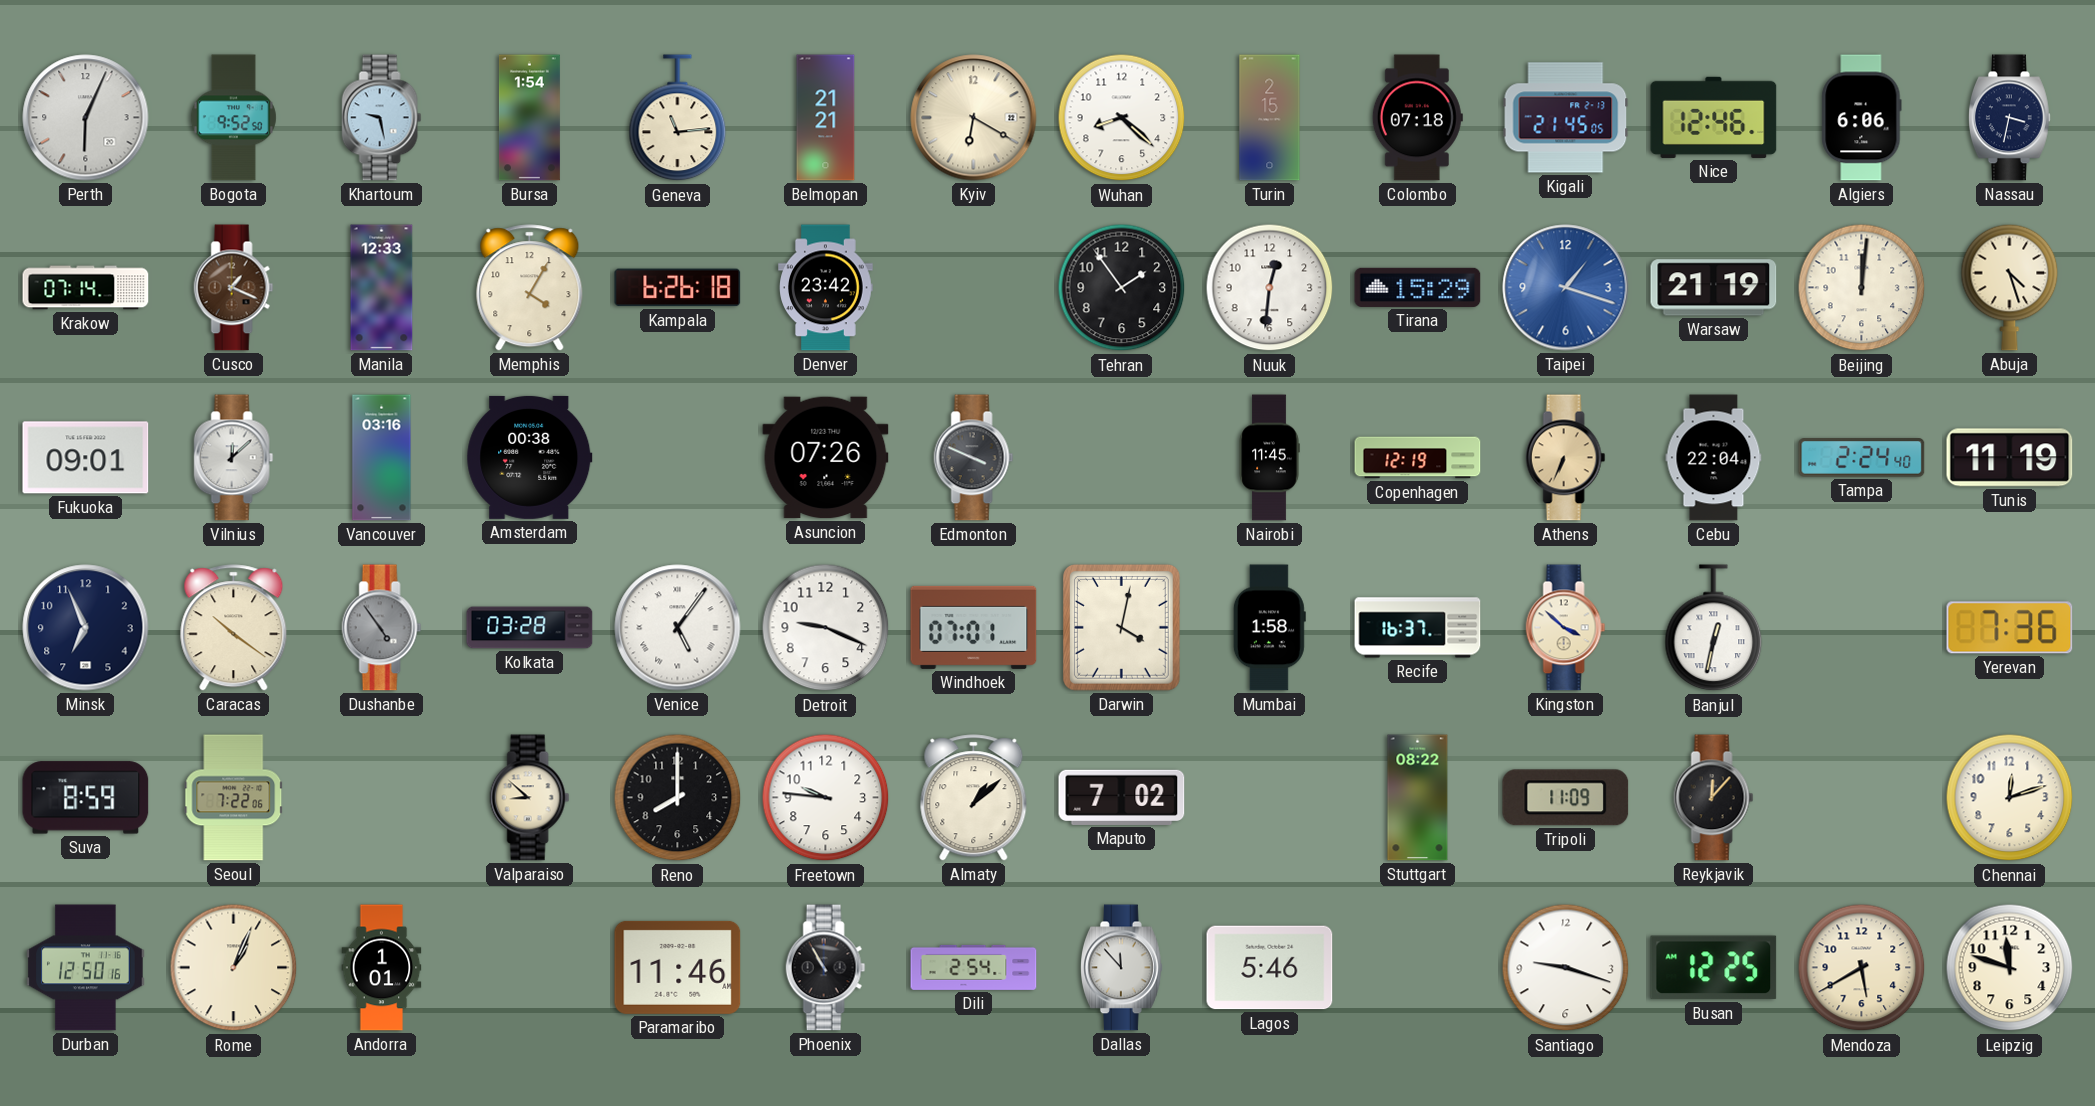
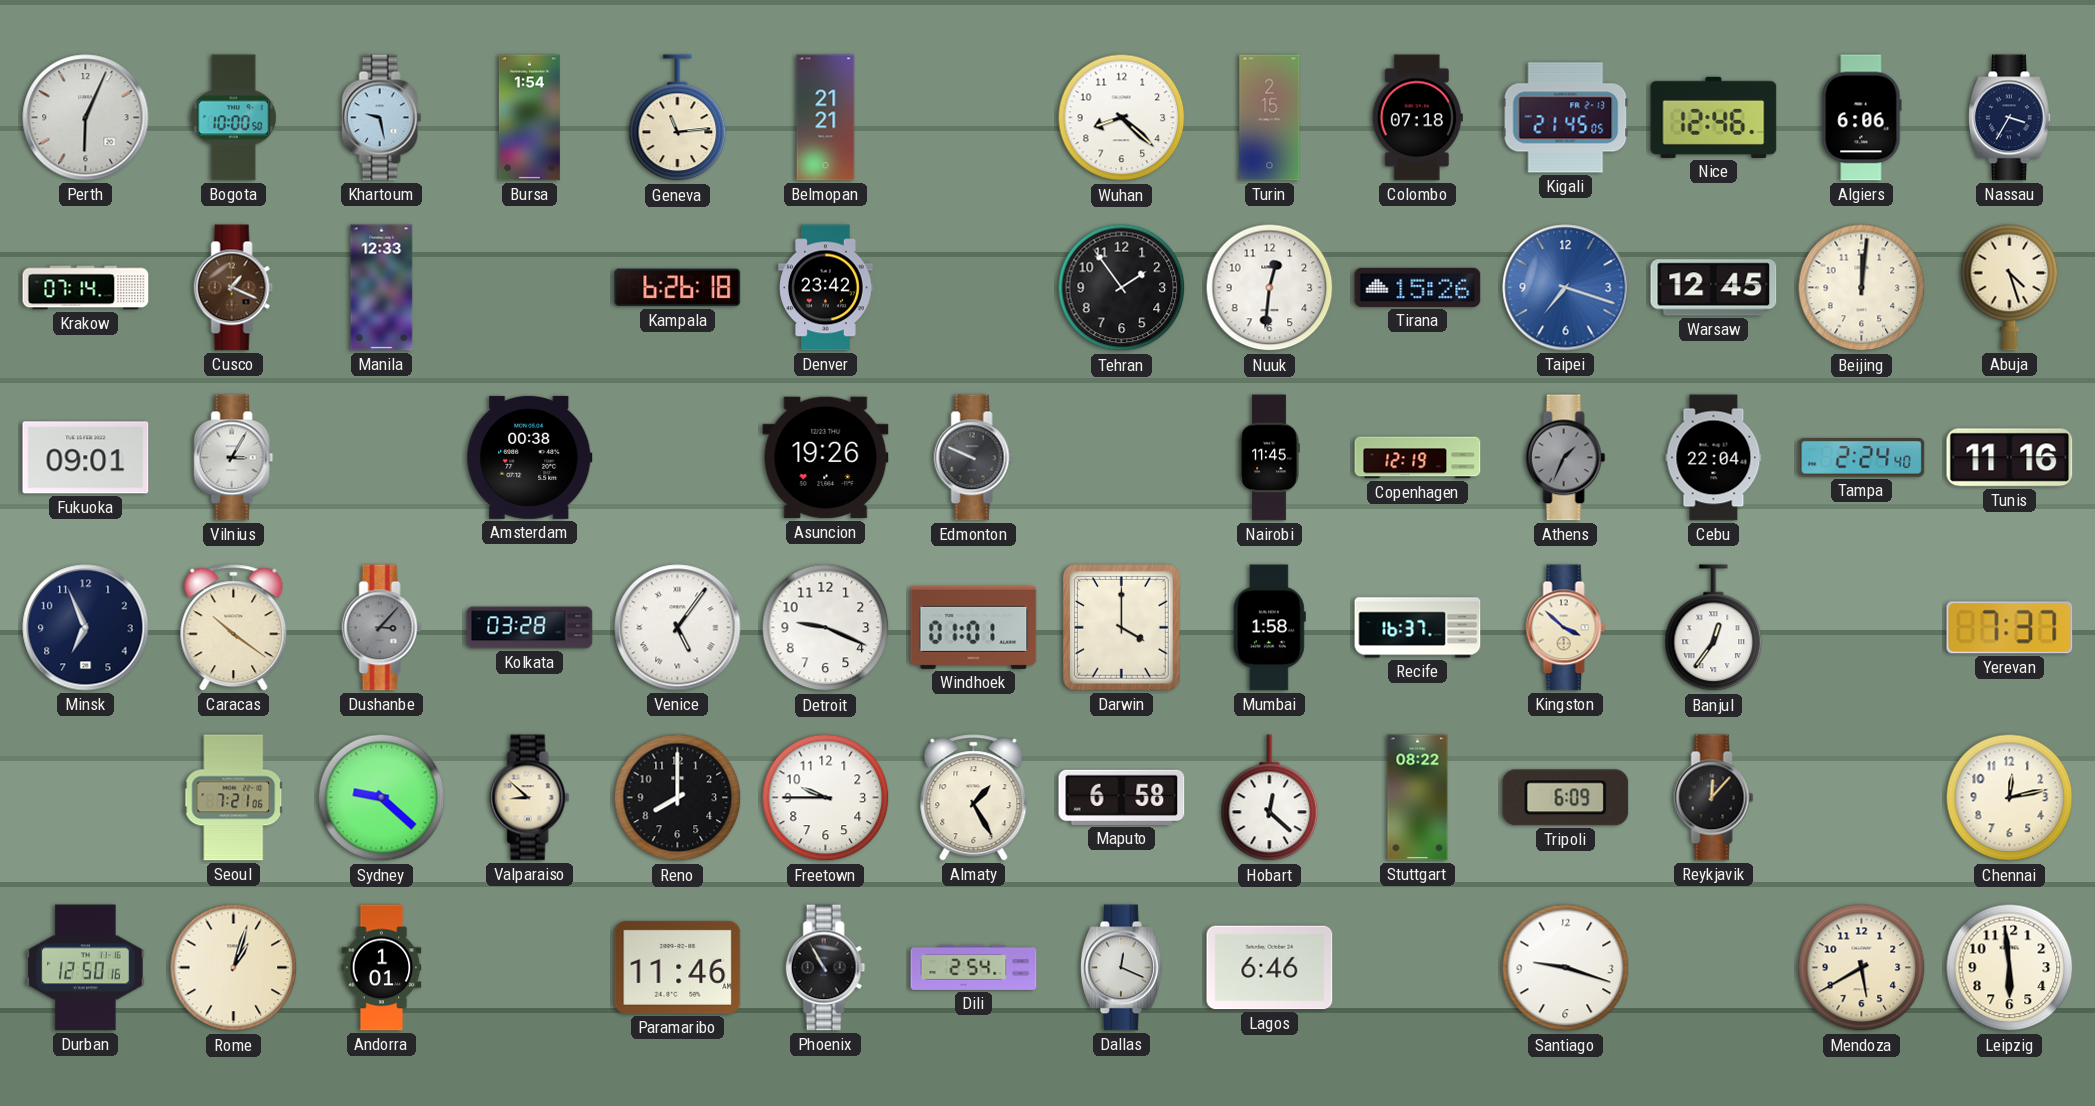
Bogota: 9:52 -> 10:00 (233, 118)
Kyiv: 6:20 -> none (974, 118)
Nassau: 3:32 -> 3:35 (2010, 118)
Memphis: 4:05 -> none (530, 288)
Tirana: 15:29 -> 15:26 (1418, 287)
Taipei: 1:18 -> 7:18 (1566, 288)
Warsaw: 21:19 -> 12:45 (1714, 288)
Vilnius: 12:08 -> 3:05 (234, 458)
Vancouver: 03:16 -> none (382, 458)
Asuncion: 07:26 -> 19:26 (826, 458)
Edmonton: 3:49 -> 9:49 (974, 458)
Athens: 6:34 -> 1:34 (1566, 458)
Athens dial: champagne -> grey (1566, 458)
Tunis: 11:19 -> 11:16 (2010, 458)
Dushanbe: 4:54 -> 3:07 (382, 628)
Windhoek: 07:01 -> 01:01 (974, 627)
Darwin: 4:02 -> 4:00 (1121, 627)
Banjul: 12:32 -> 12:36 (1714, 628)
Yerevan: 7:36 -> 7:37 (2010, 628)
Suva: 8:59 -> none (86, 798)
Seoul: 7:22 -> 7:21 (234, 798)
Sydney: none -> 9:22 (382, 798)
Freetown: 9:46 -> 9:45 (826, 798)
Almaty: 1:08 -> 1:25 (974, 798)
Maputo: 7:02 -> 6:58 (1122, 797)
Hobart: none -> 12:22 (1270, 798)
Tripoli: 11:09 -> 6:09 (1566, 798)
Chennai: 12:12 -> 12:13 (2010, 798)
Rome: 1:04 -> 1:03 (234, 968)
Dallas: 11:53 -> 12:19 (1122, 968)
Lagos: 5:46 -> 6:46 (1270, 968)
Busan: 12:25 -> none (1714, 968)
Leipzig: 11:48 -> 5:59 (2010, 968)
